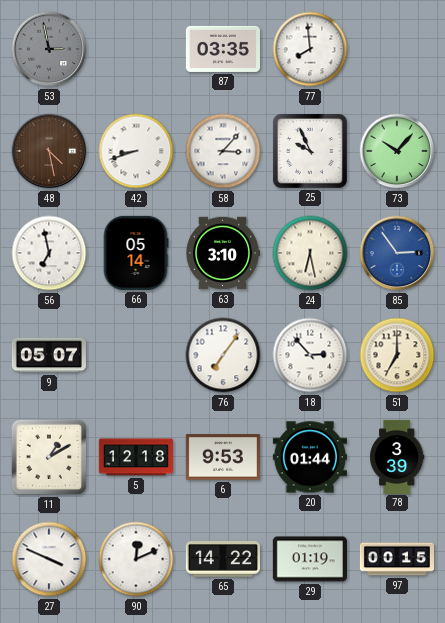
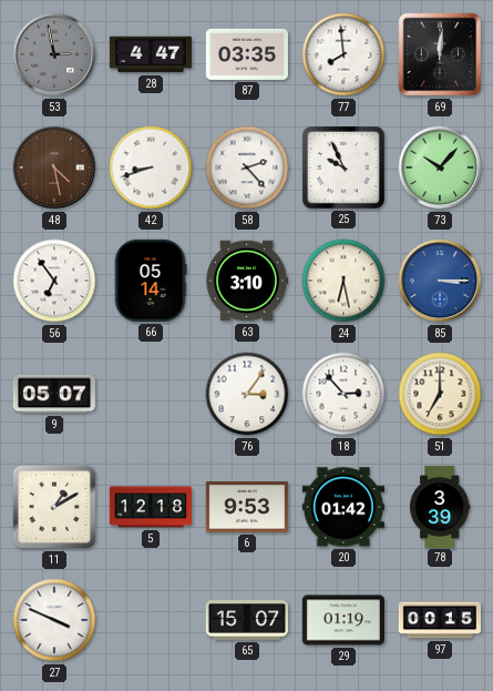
28: none -> 4:47 (151, 54)
69: none -> 12:01 (440, 54)
58: 3:07 -> 2:23 (247, 167)
56: 6:58 -> 6:54 (54, 281)
85: 2:54 -> 3:15 (440, 281)
76: 7:06 -> 3:06 (247, 394)
20: 01:44 -> 01:42 (343, 507)
90: 12:11 -> none (136, 559)
65: 14:22 -> 15:07 (247, 620)
